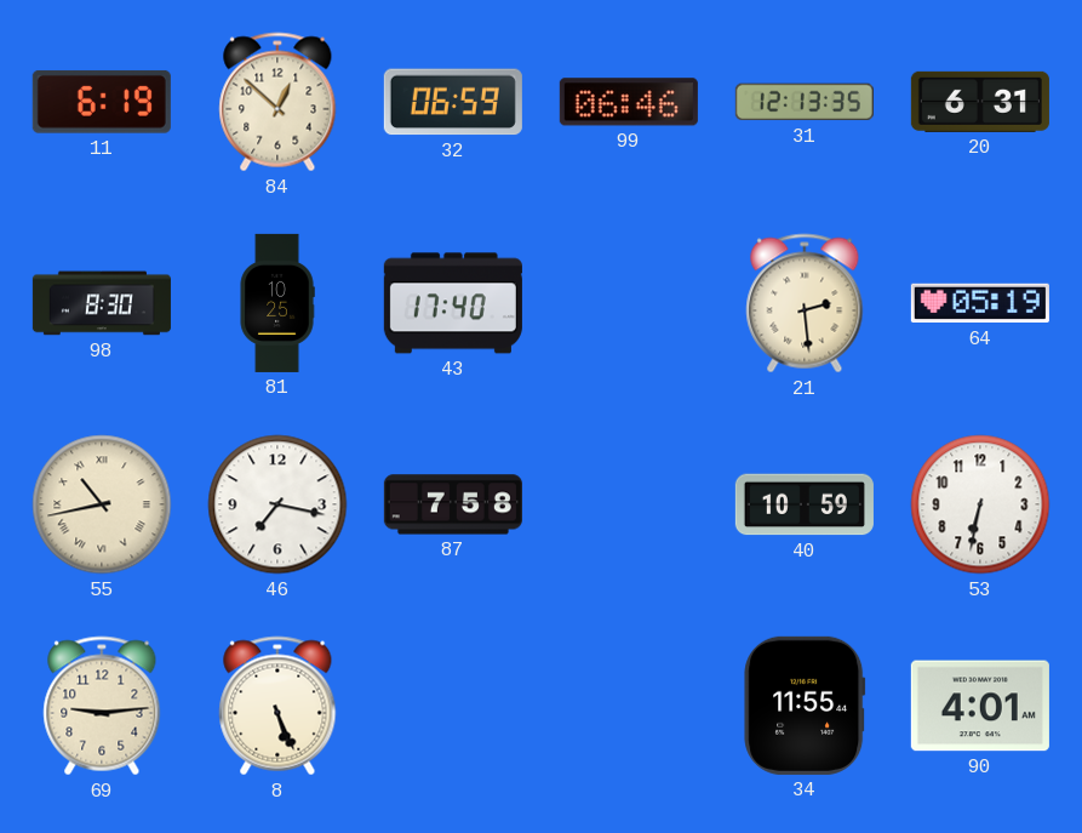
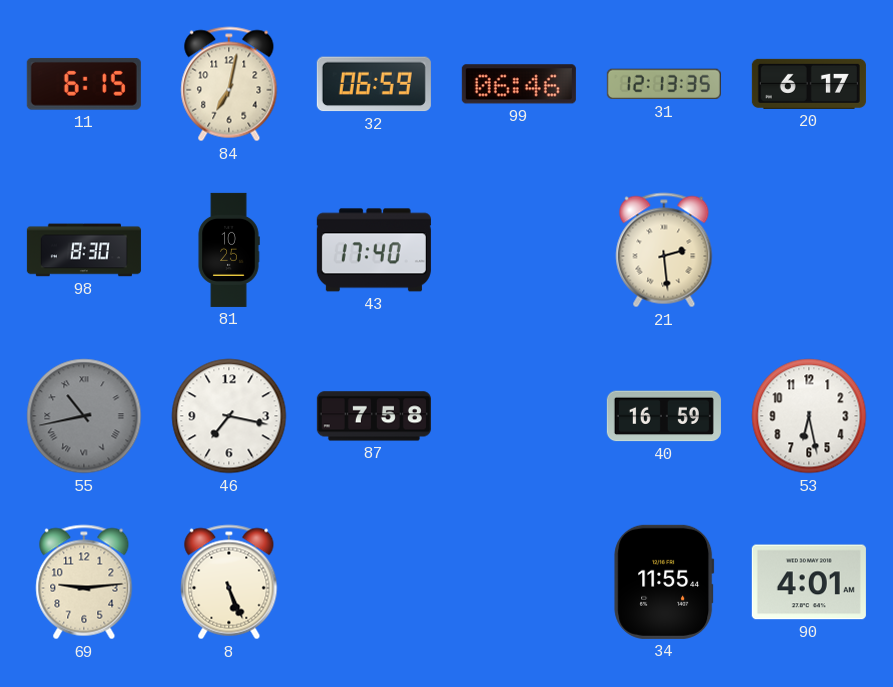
11: 6:19 -> 6:15 (84, 84)
84: 12:52 -> 7:02 (229, 84)
20: 6:31 -> 6:17 (809, 84)
64: 05:19 -> none (980, 303)
55 dial: cream -> grey (84, 416)
40: 10:59 -> 16:59 (664, 416)
53: 6:32 -> 6:28 (809, 416)
